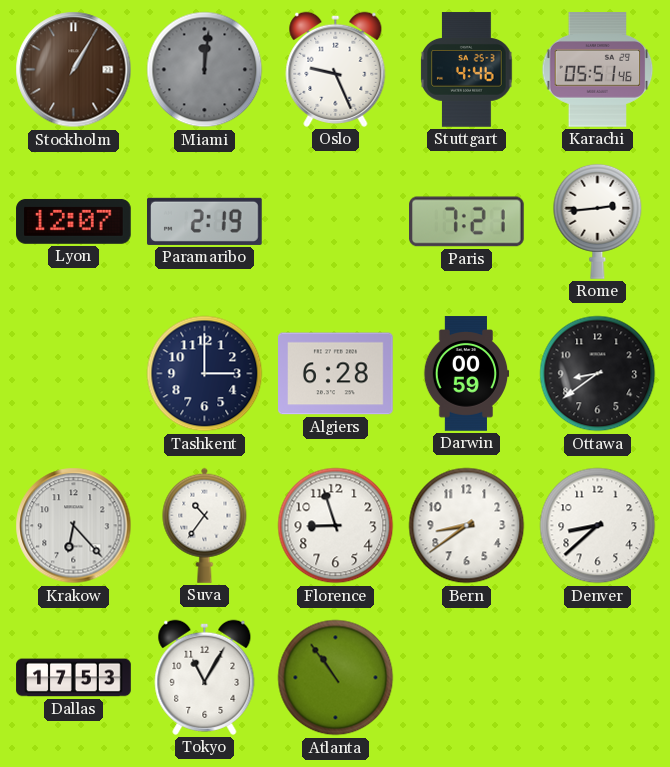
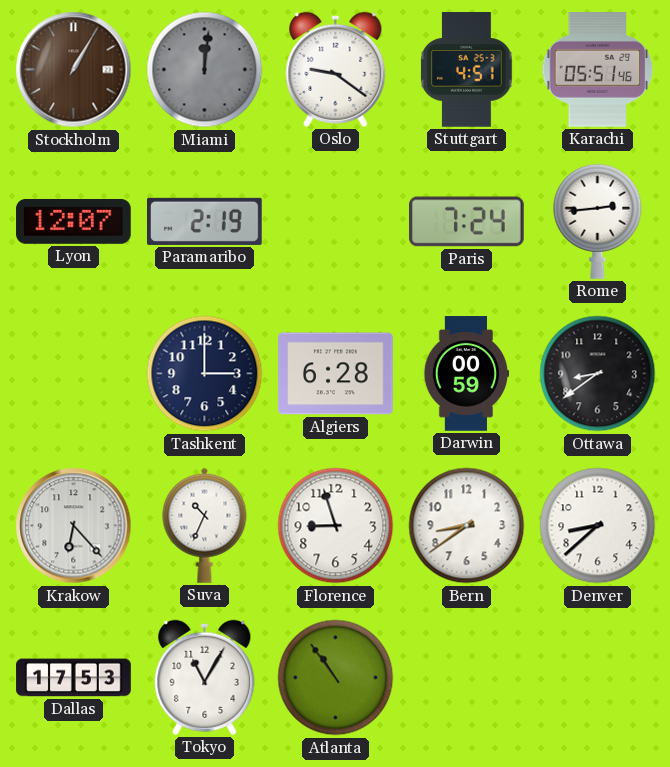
Oslo: 9:26 -> 9:21 (336, 69)
Stuttgart: 4:46 -> 4:51 (467, 70)
Paris: 7:21 -> 7:24 (467, 222)
Suva: 10:36 -> 10:34 (205, 525)
